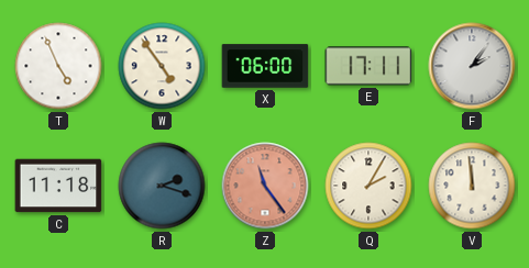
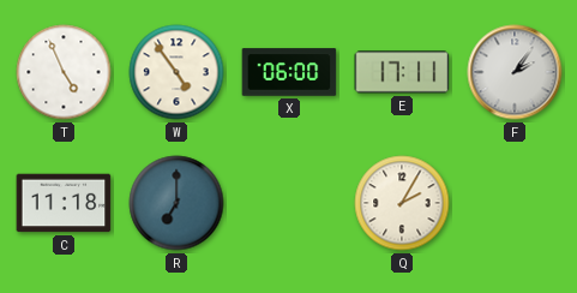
R: 2:18 -> 7:00 (176, 203)
Z: 11:24 -> none (265, 186)
V: 11:59 -> none (472, 186)
